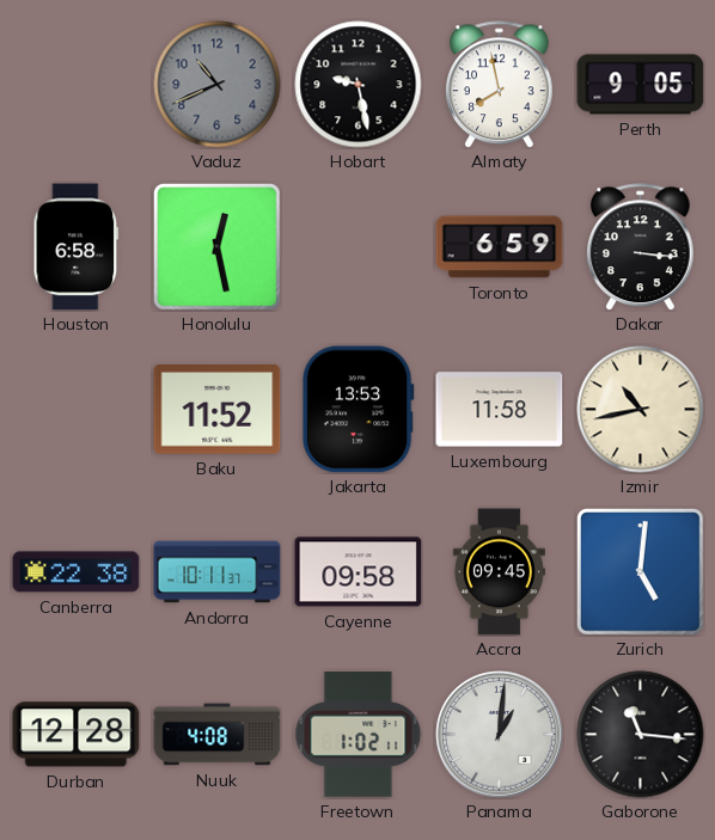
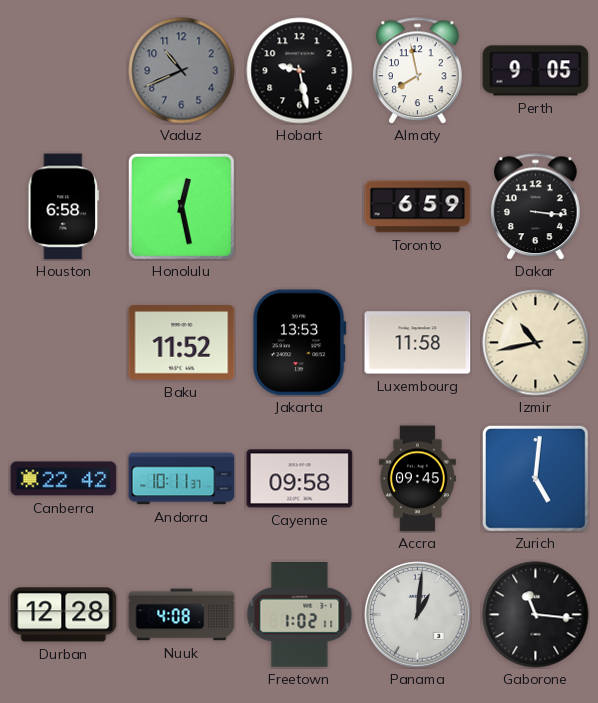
Canberra: 22:38 -> 22:42 (64, 479)
